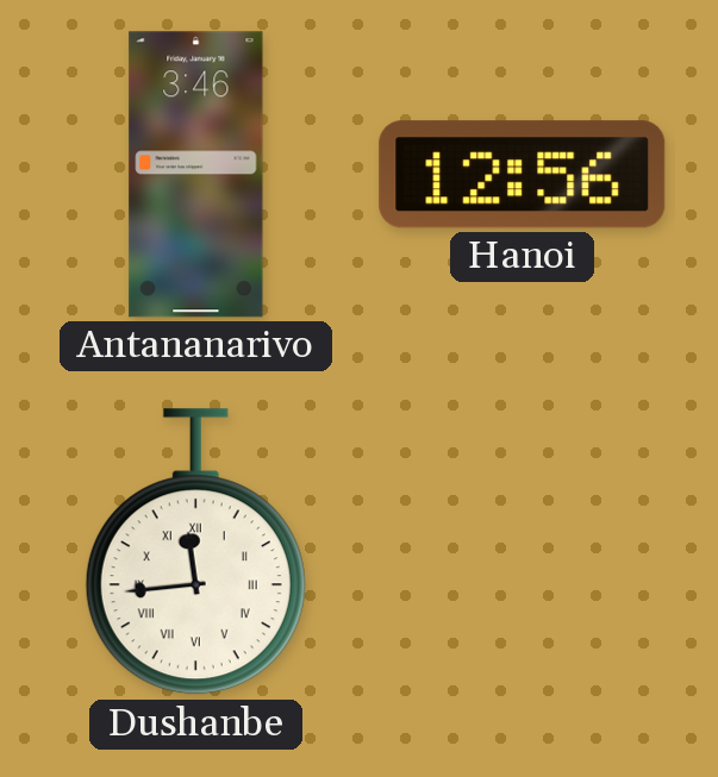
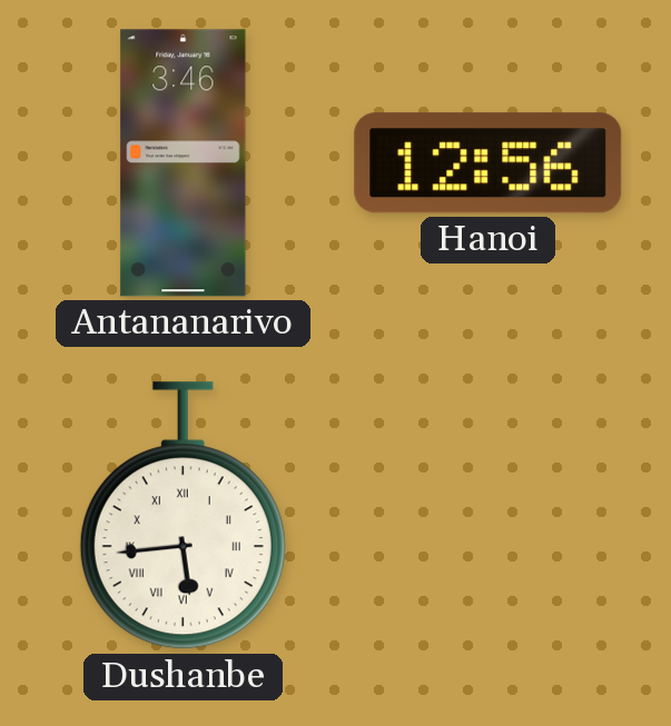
Dushanbe: 11:44 -> 5:44 (182, 516)
